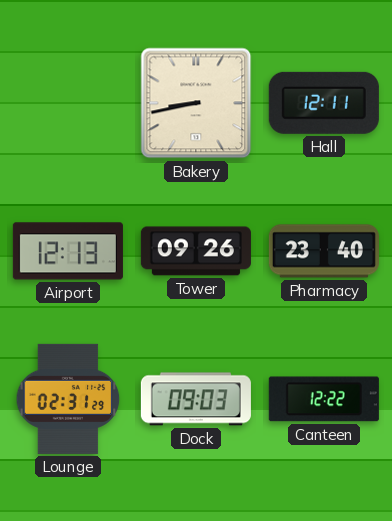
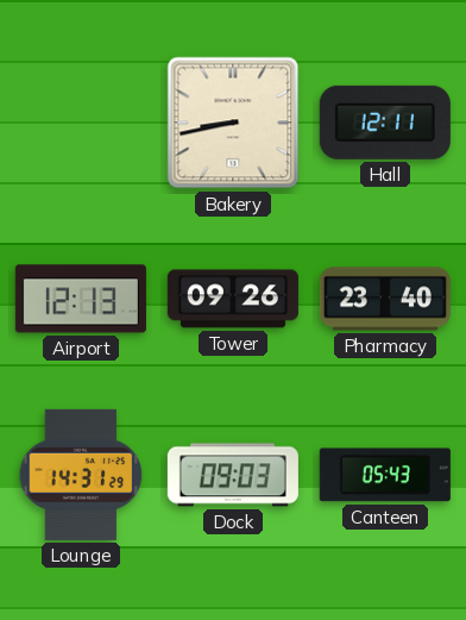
Lounge: 02:31 -> 14:31 (81, 475)
Canteen: 12:22 -> 05:43 (385, 475)
